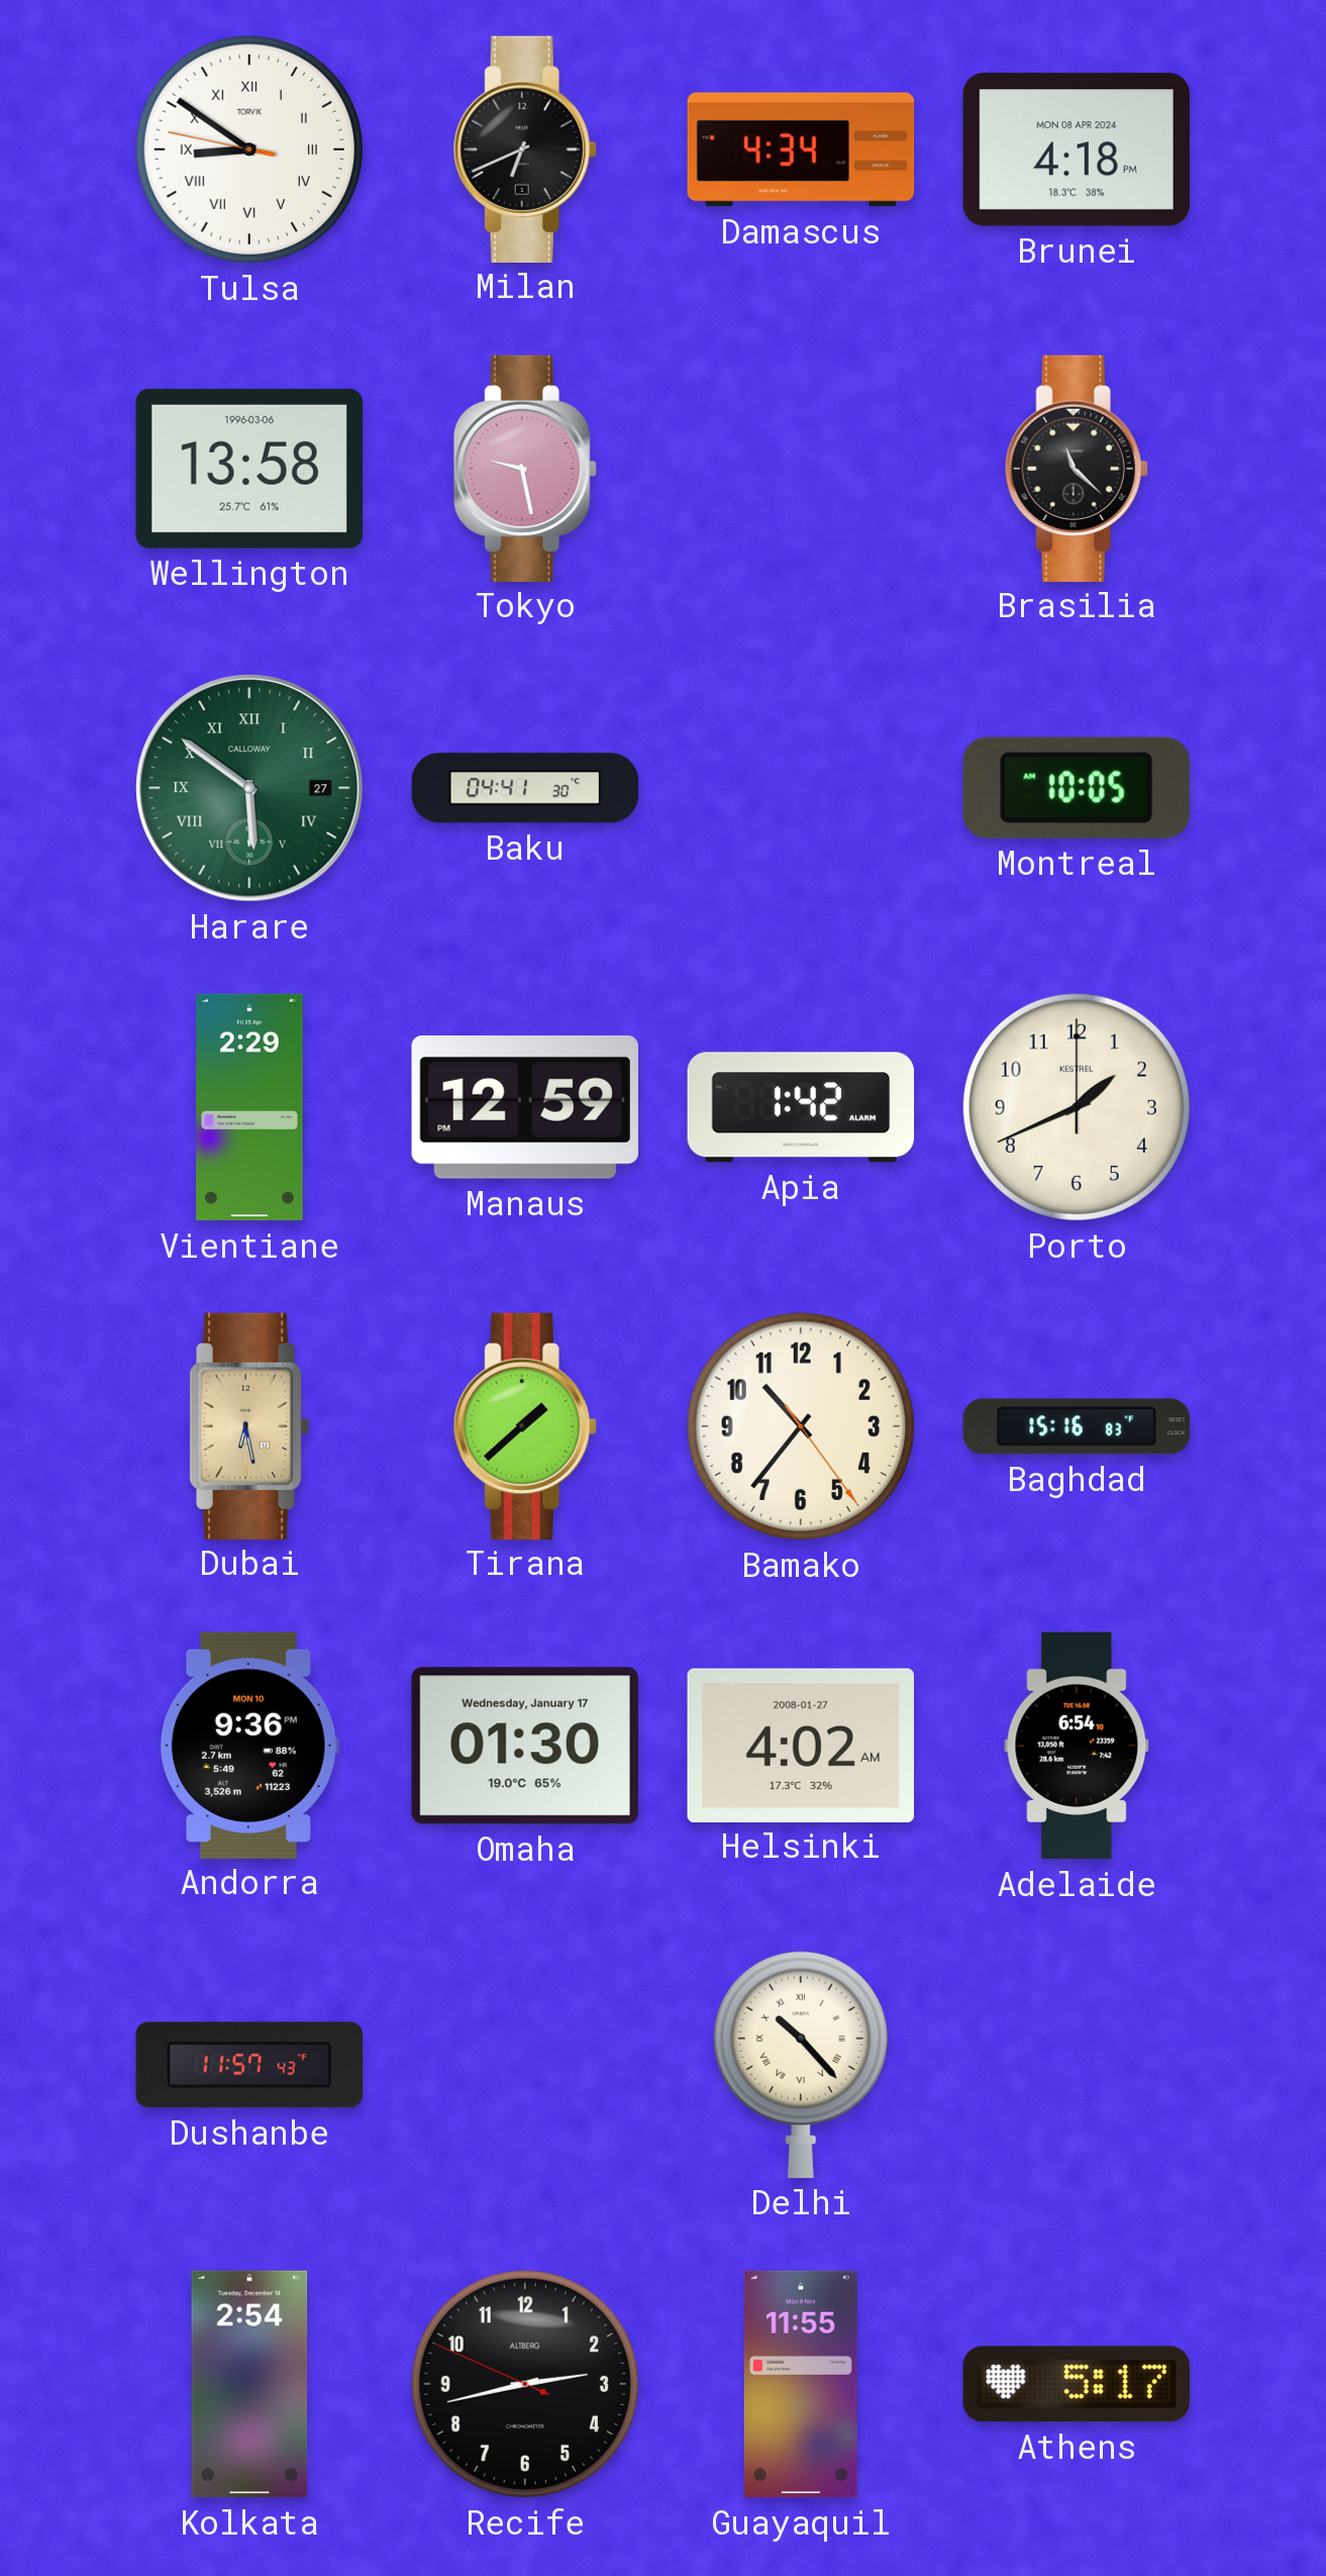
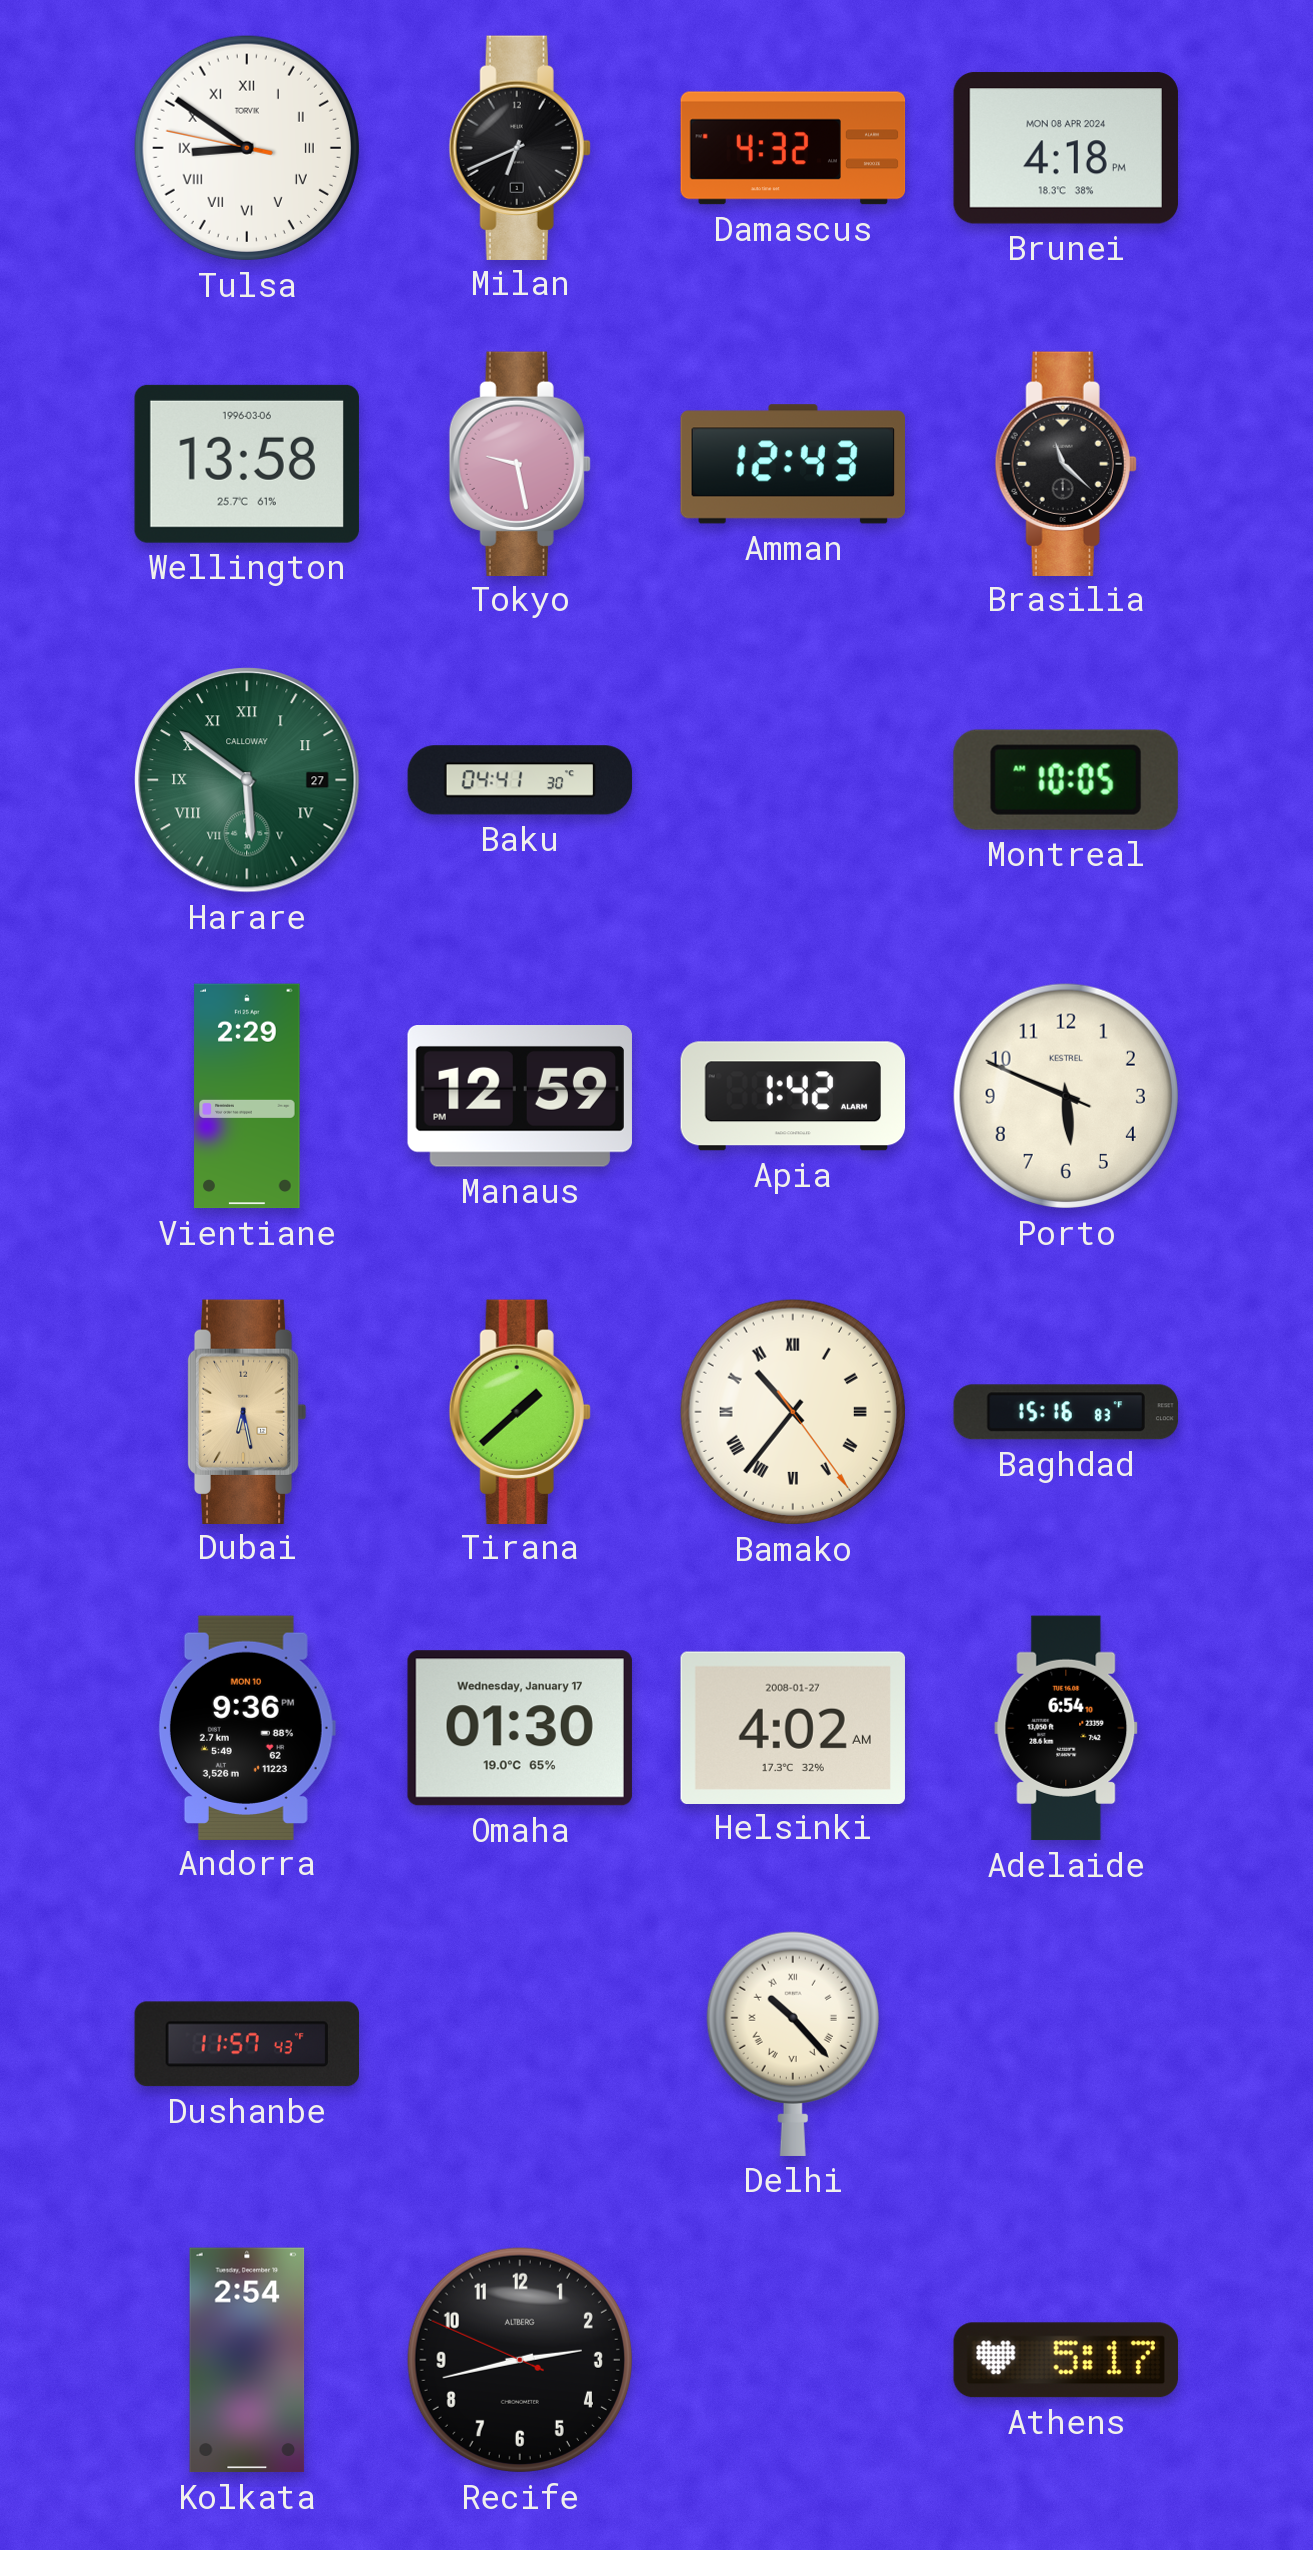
Damascus: 4:34 -> 4:32 (793, 148)
Amman: none -> 12:43 (792, 464)
Porto: 1:41 -> 5:48 (1066, 1096)
Bamako numerals: Arabic -> Roman (793, 1412)
Guayaquil: 11:55 -> none (801, 2384)
